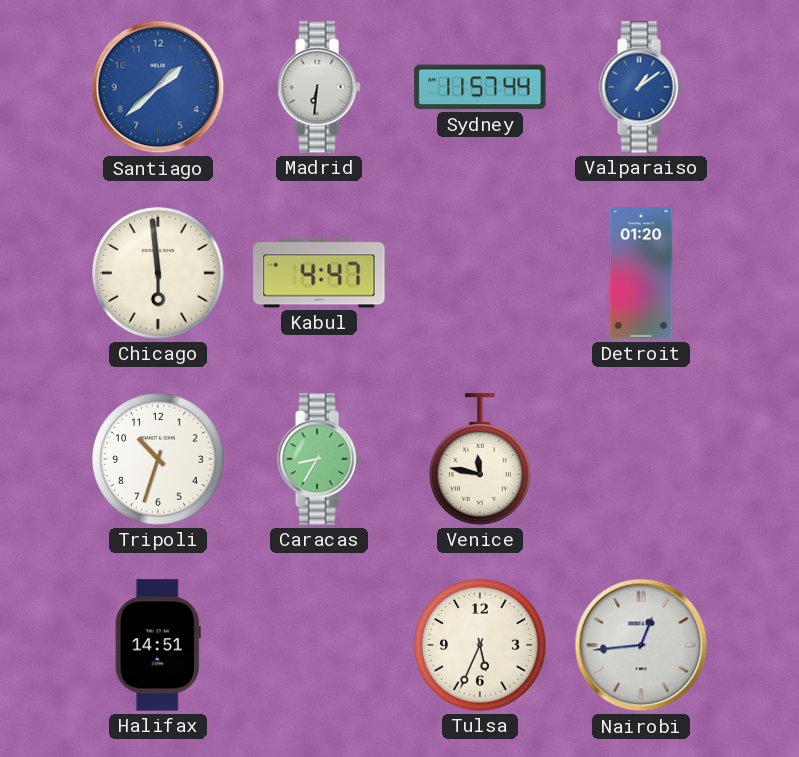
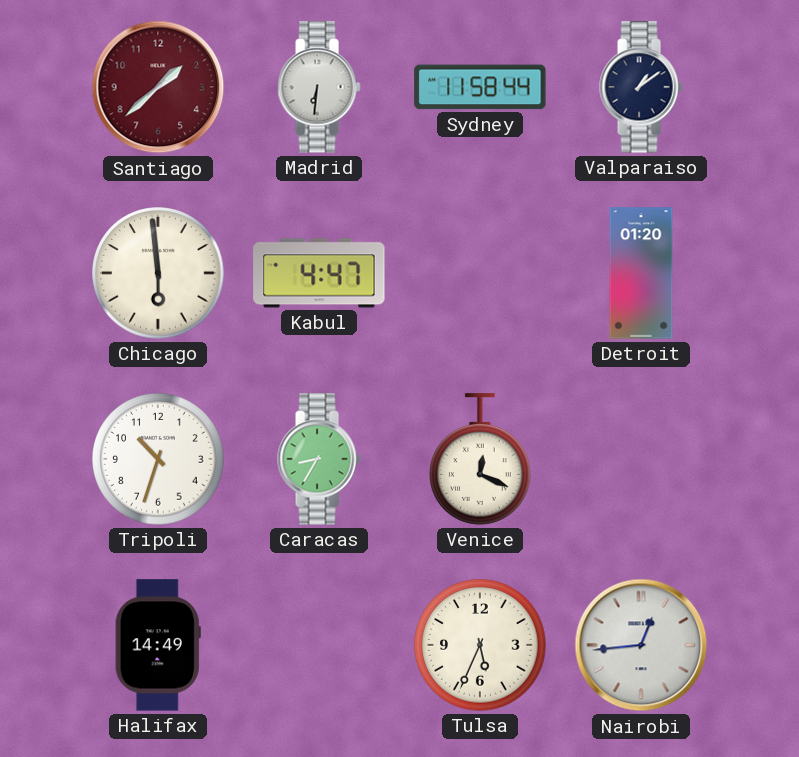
Santiago dial: blue -> burgundy (158, 87)
Sydney: 11:57 -> 11:58 (480, 87)
Valparaiso dial: blue -> navy (641, 87)
Venice: 11:47 -> 12:19 (481, 459)
Halifax: 14:51 -> 14:49 (158, 645)
